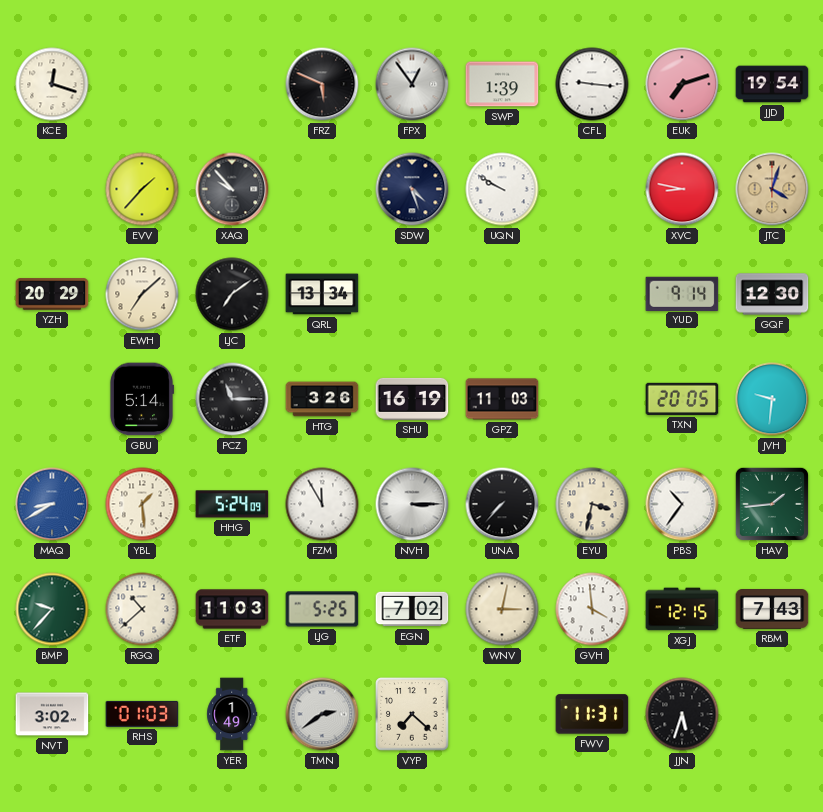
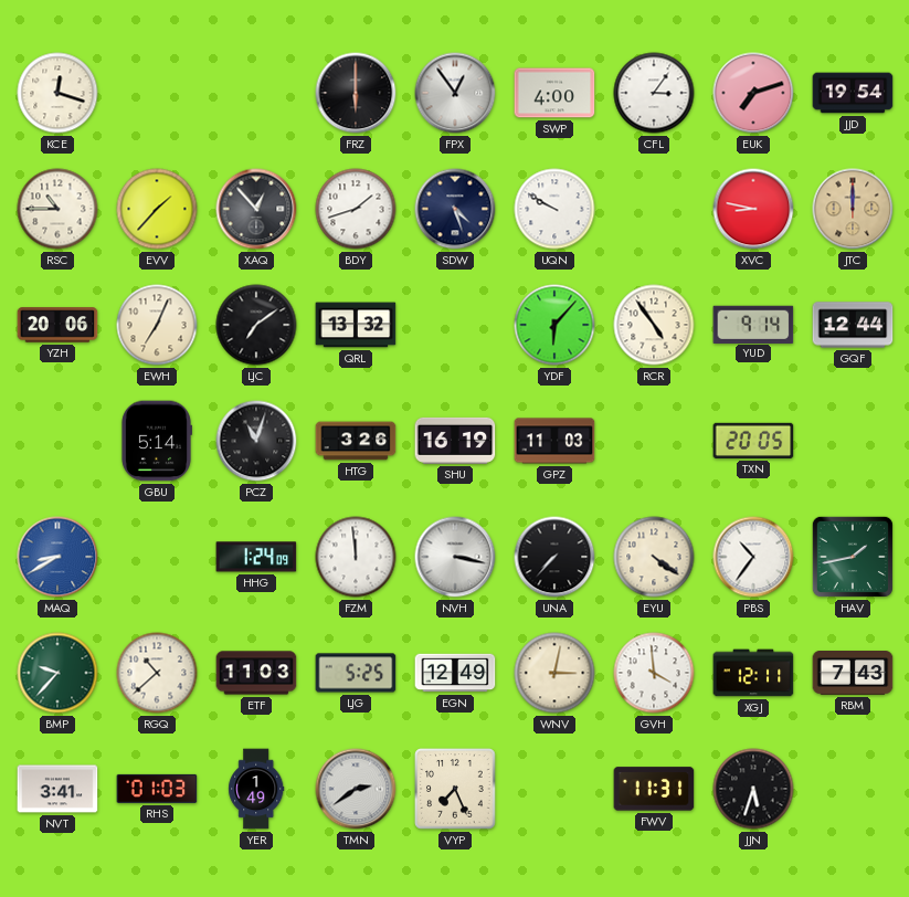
FRZ: 5:49 -> 6:00 (356, 93)
SWP: 1:39 -> 4:00 (554, 93)
CFL: 9:16 -> 3:06 (654, 93)
RSC: none -> 10:45 (57, 209)
XAQ: 9:53 -> 12:53 (256, 209)
BDY: none -> 1:42 (356, 209)
JTC: 4:03 -> 12:00 (853, 209)
YZH: 20:29 -> 20:06 (57, 325)
EWH: 7:08 -> 7:04 (157, 325)
QRL: 13:34 -> 13:32 (356, 325)
YDF: none -> 6:07 (554, 325)
RCR: none -> 4:54 (654, 325)
GQF: 12:30 -> 12:44 (853, 325)
PCZ: 11:15 -> 11:03 (256, 441)
JVH: 9:31 -> none (772, 399)
YBL: 1:29 -> none (142, 504)
HHG: 5:24 -> 1:24 (256, 557)
FZM: 11:55 -> 11:59 (356, 557)
NVH: 3:15 -> 3:17 (455, 557)
EYU: 3:32 -> 4:21 (654, 557)
HAV: 1:44 -> 1:43 (853, 557)
EGN: 7:02 -> 12:49 (455, 673)
XGJ: 12:15 -> 12:11 (753, 673)
NVT: 3:02 -> 3:41 (57, 789)
VYP: 7:22 -> 7:26 (455, 789)
